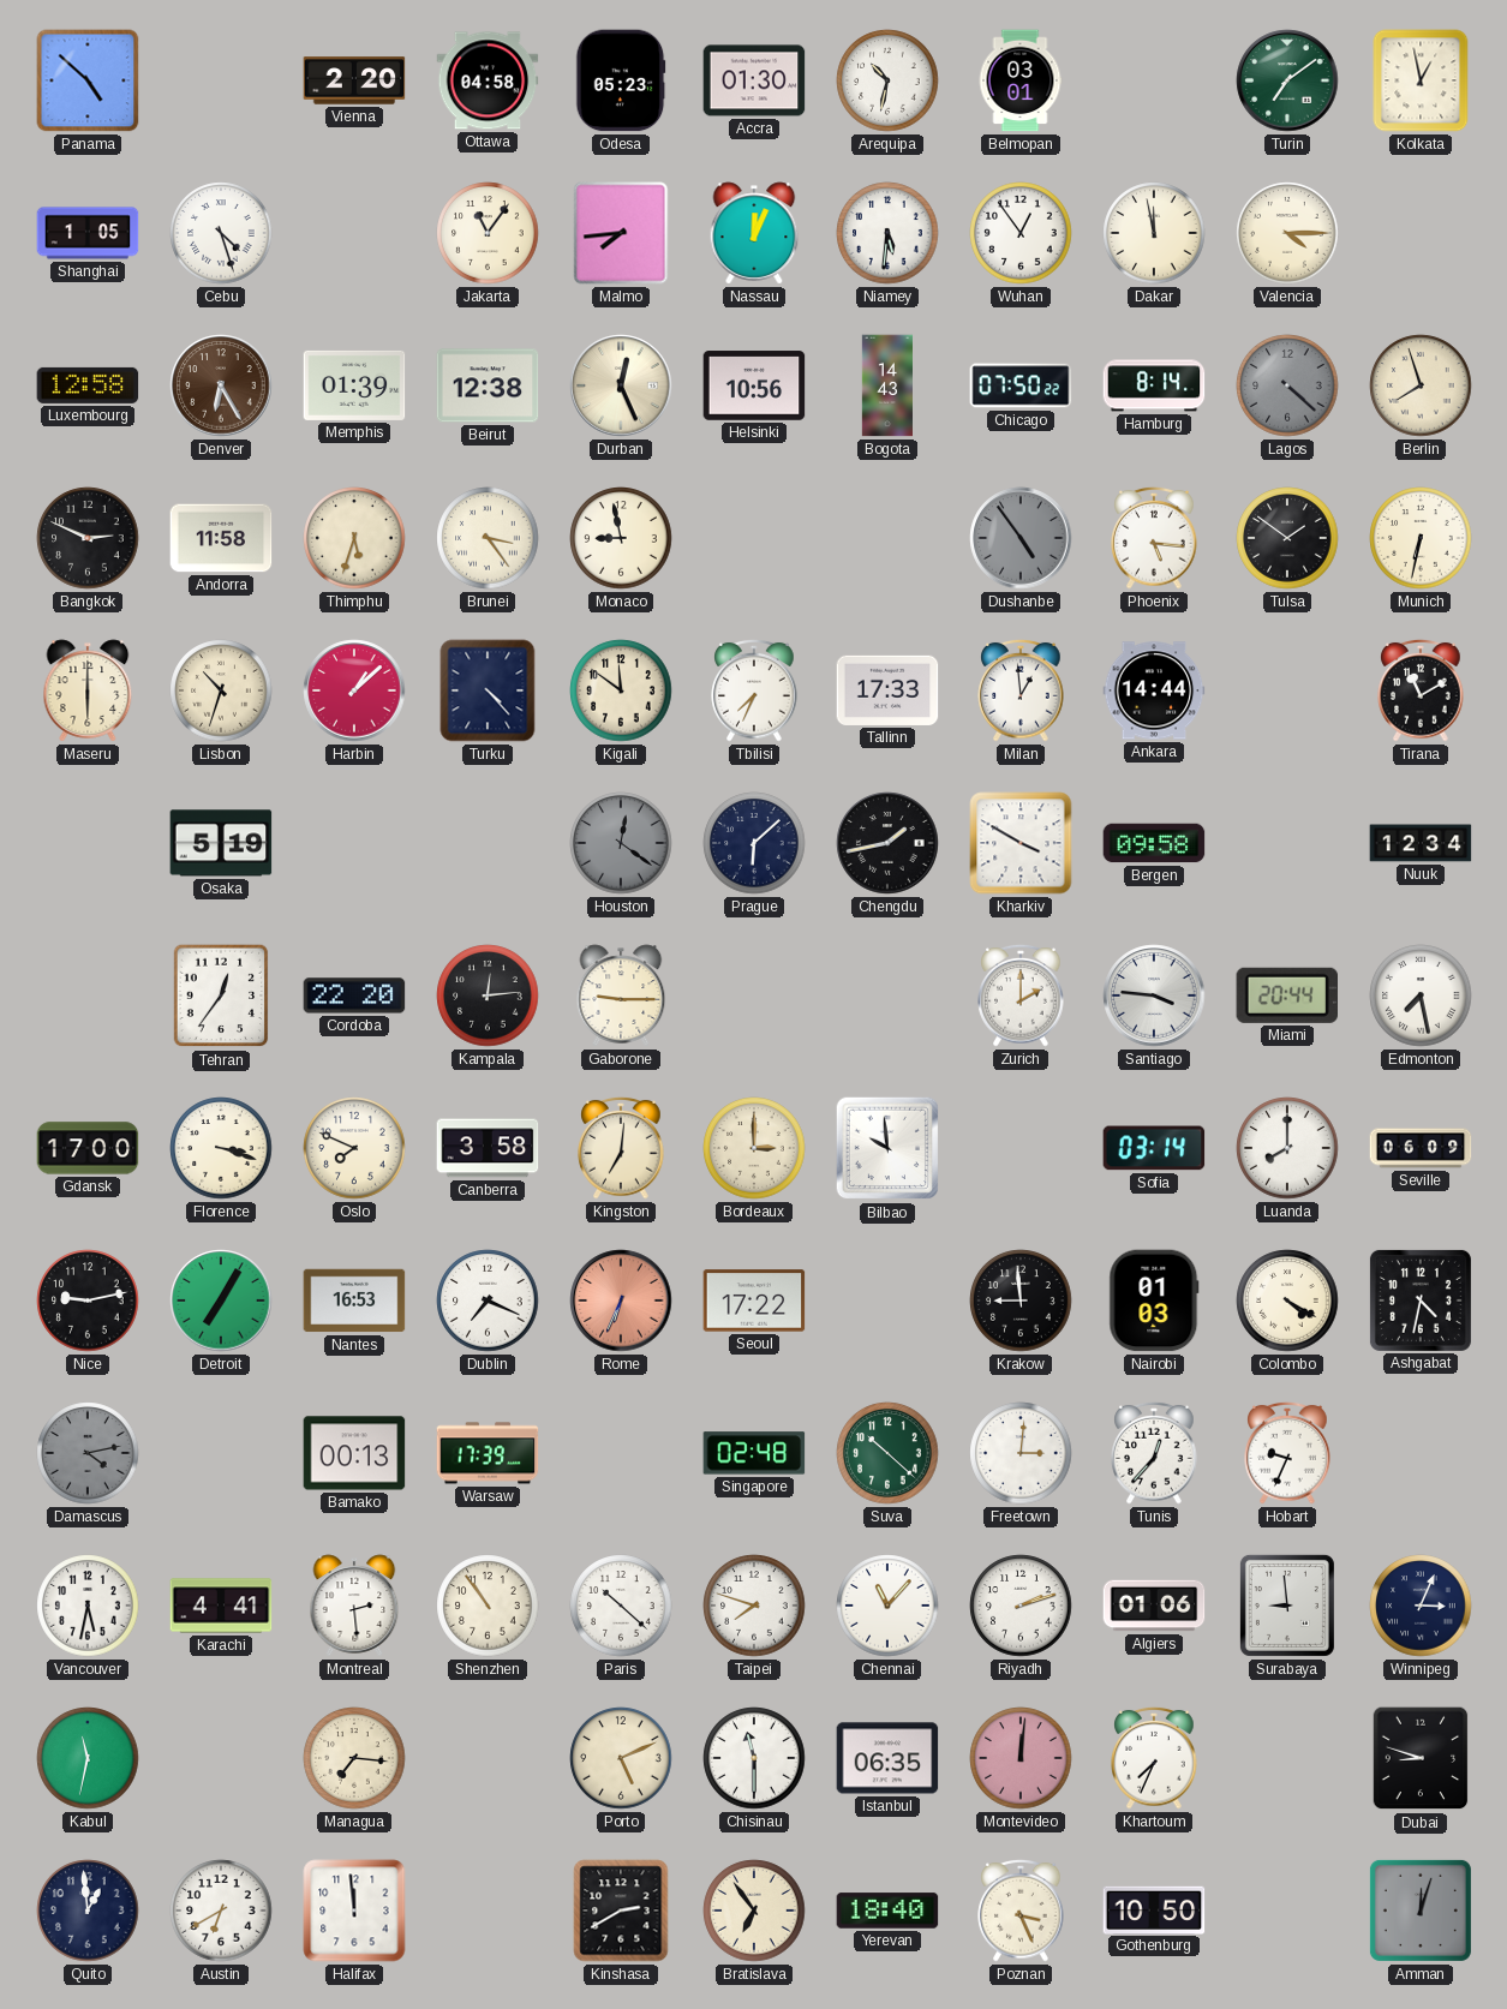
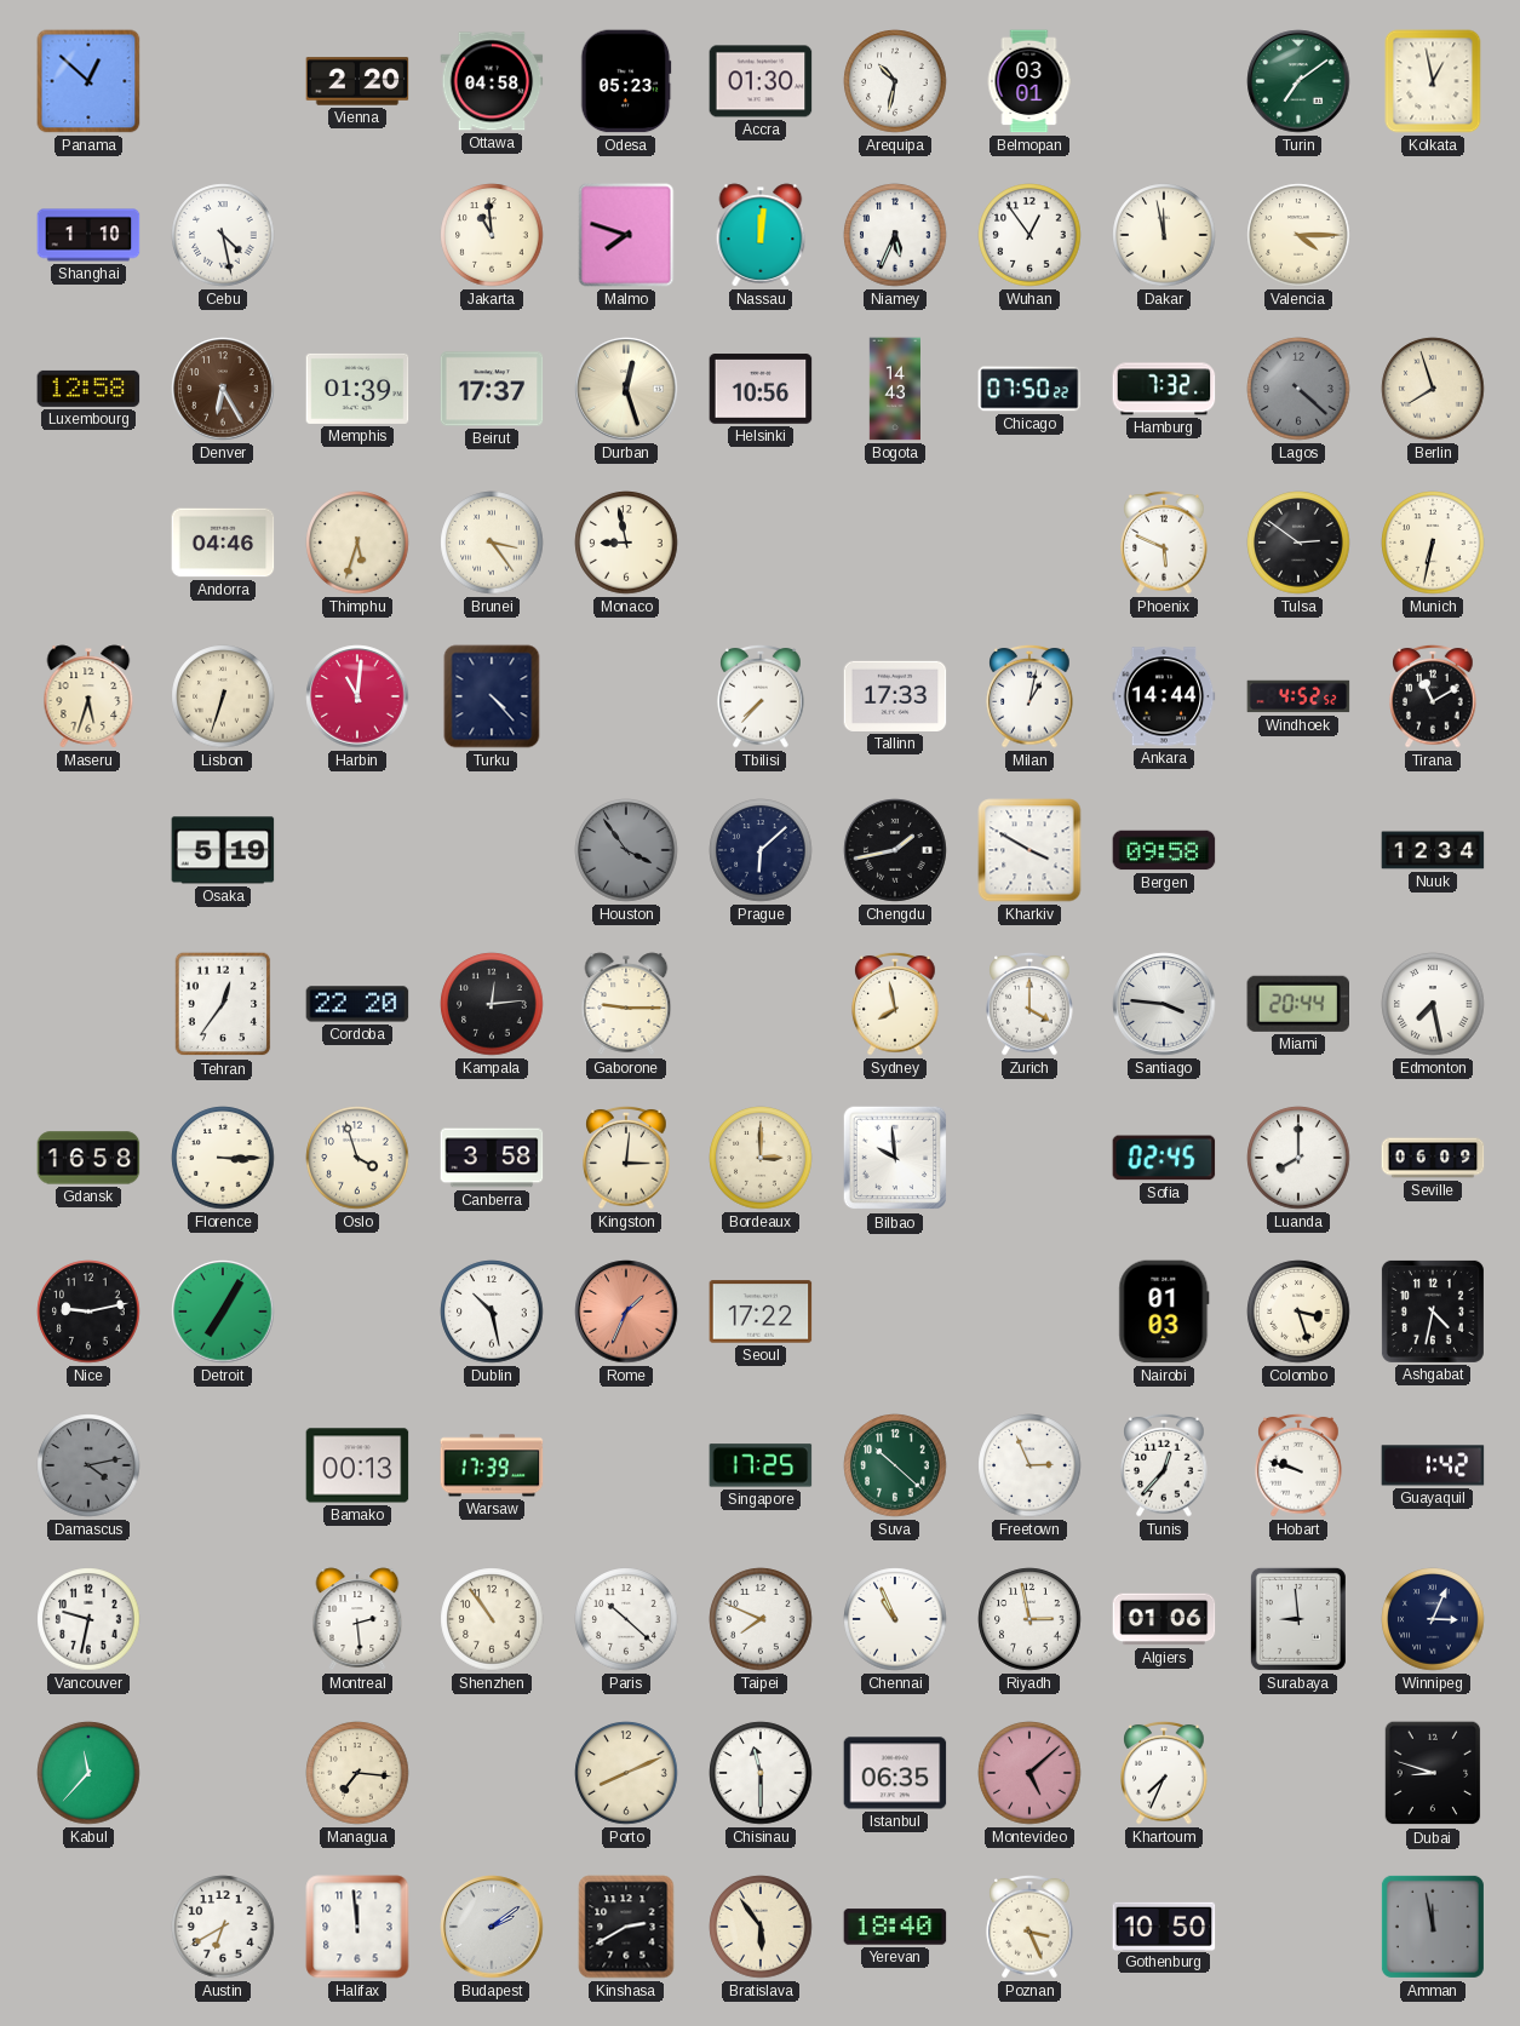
Panama: 4:52 -> 12:52 (88, 81)
Shanghai: 1:05 -> 1:10 (88, 235)
Cebu: 4:27 -> 4:28 (223, 235)
Jakarta: 11:06 -> 10:59 (492, 235)
Malmo: 7:44 -> 7:48 (626, 235)
Nassau: 12:04 -> 12:01 (761, 235)
Niamey: 5:31 -> 5:34 (895, 235)
Beirut: 12:38 -> 17:37 (492, 389)
Durban: 12:26 -> 12:27 (626, 389)
Hamburg: 8:14 -> 7:32 (1164, 389)
Bangkok: 2:49 -> none (88, 538)
Andorra: 11:58 -> 04:46 (223, 543)
Dushanbe: 4:54 -> none (1021, 538)
Phoenix: 5:16 -> 5:49 (1164, 543)
Tulsa: 1:51 -> 2:51 (1298, 543)
Maseru: 6:00 -> 5:33 (88, 696)
Lisbon: 10:33 -> 6:33 (223, 696)
Harbin: 1:08 -> 11:01 (357, 696)
Kigali: 11:51 -> none (621, 690)
Tbilisi: 7:34 -> 7:37 (761, 696)
Milan: 12:59 -> 1:02 (1029, 696)
Windhoek: none -> 4:52 (1298, 696)
Houston: 12:21 -> 3:54 (626, 850)
Sydney: none -> 7:58 (895, 1004)
Zurich: 2:00 -> 4:00 (1029, 1004)
Gdansk: 17:00 -> 16:58 (88, 1158)
Florence: 3:18 -> 3:15 (223, 1158)
Oslo: 7:49 -> 3:57 (357, 1158)
Kingston: 7:01 -> 3:01 (626, 1158)
Sofia: 03:14 -> 02:45 (1164, 1158)
Nantes: 16:53 -> none (354, 1301)
Dublin: 7:19 -> 10:28 (492, 1312)
Rome: 6:34 -> 1:34 (626, 1312)
Krakow: 8:59 -> none (1021, 1301)
Colombo: 4:20 -> 3:27 (1298, 1312)
Singapore: 02:48 -> 17:25 (761, 1465)
Freetown: 3:01 -> 2:56 (1029, 1465)
Hobart: 9:34 -> 9:48 (1298, 1465)
Guayaquil: none -> 1:42 (1433, 1465)
Vancouver: 5:32 -> 9:32 (88, 1619)
Karachi: 4:41 -> none (221, 1606)
Taipei: 7:48 -> 7:49 (761, 1619)
Chennai: 11:07 -> 10:56 (895, 1619)
Riyadh: 2:12 -> 2:58 (1029, 1619)
Kabul: 11:32 -> 11:37 (88, 1773)
Porto: 5:11 -> 8:11 (626, 1773)
Montevideo: 12:01 -> 5:08 (1029, 1773)
Quito: 12:59 -> none (88, 1911)
Budapest: none -> 2:09 (492, 1927)
Bratislava: 6:54 -> 5:54 (761, 1927)
Amman: 12:03 -> 11:58 (1433, 1927)
